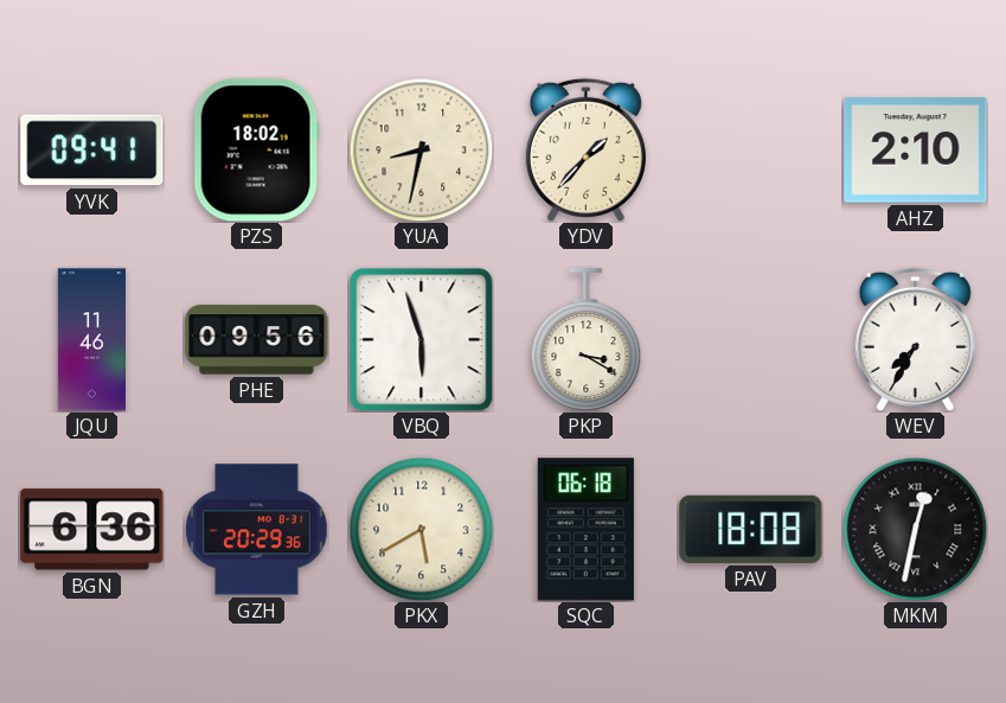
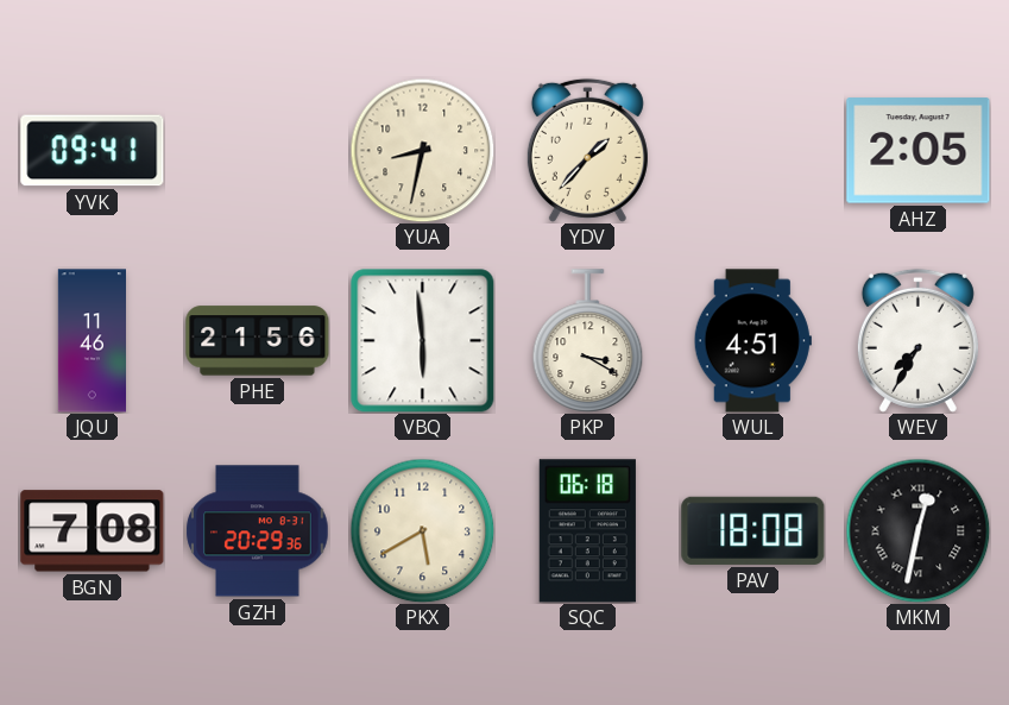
PZS: 18:02 -> none (256, 151)
AHZ: 2:10 -> 2:05 (919, 151)
PHE: 09:56 -> 21:56 (258, 341)
VBQ: 5:57 -> 5:59 (423, 341)
WUL: none -> 4:51 (752, 341)
BGN: 6:36 -> 7:08 (93, 531)
